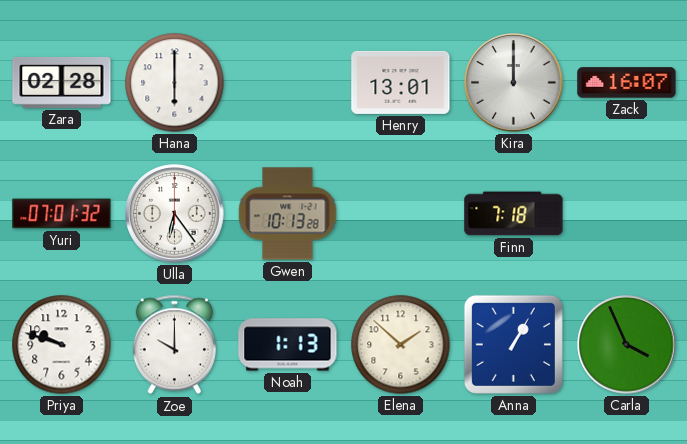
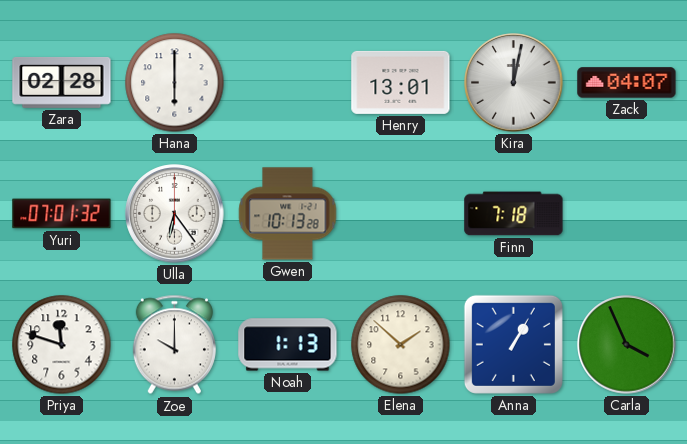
Kira: 12:00 -> 12:02 (514, 83)
Zack: 16:07 -> 04:07 (627, 83)
Priya: 9:48 -> 11:48 (62, 345)
